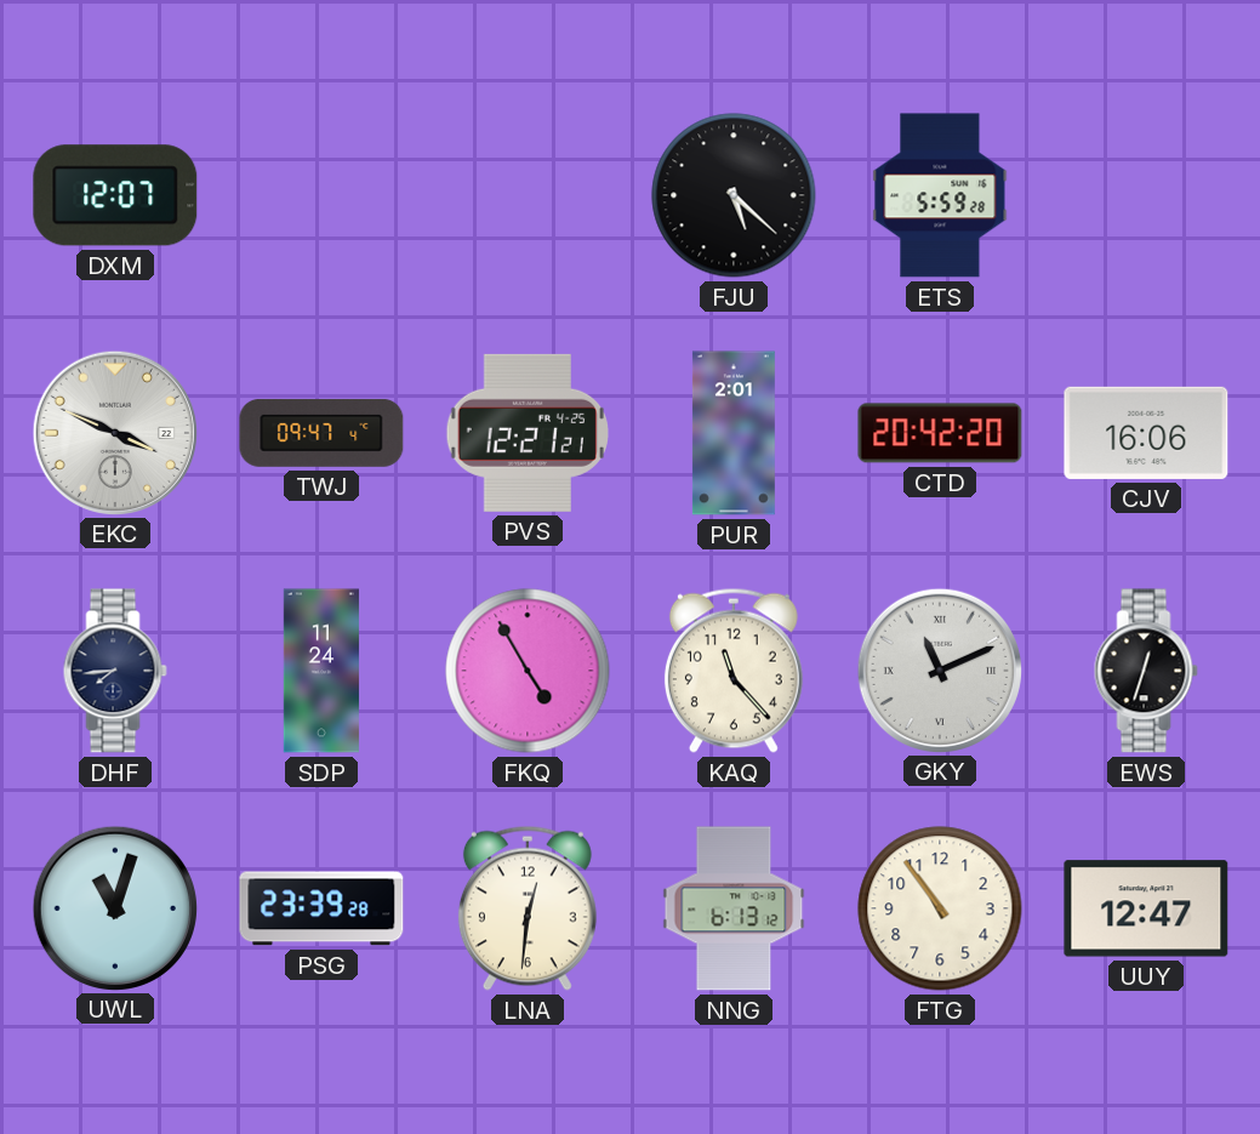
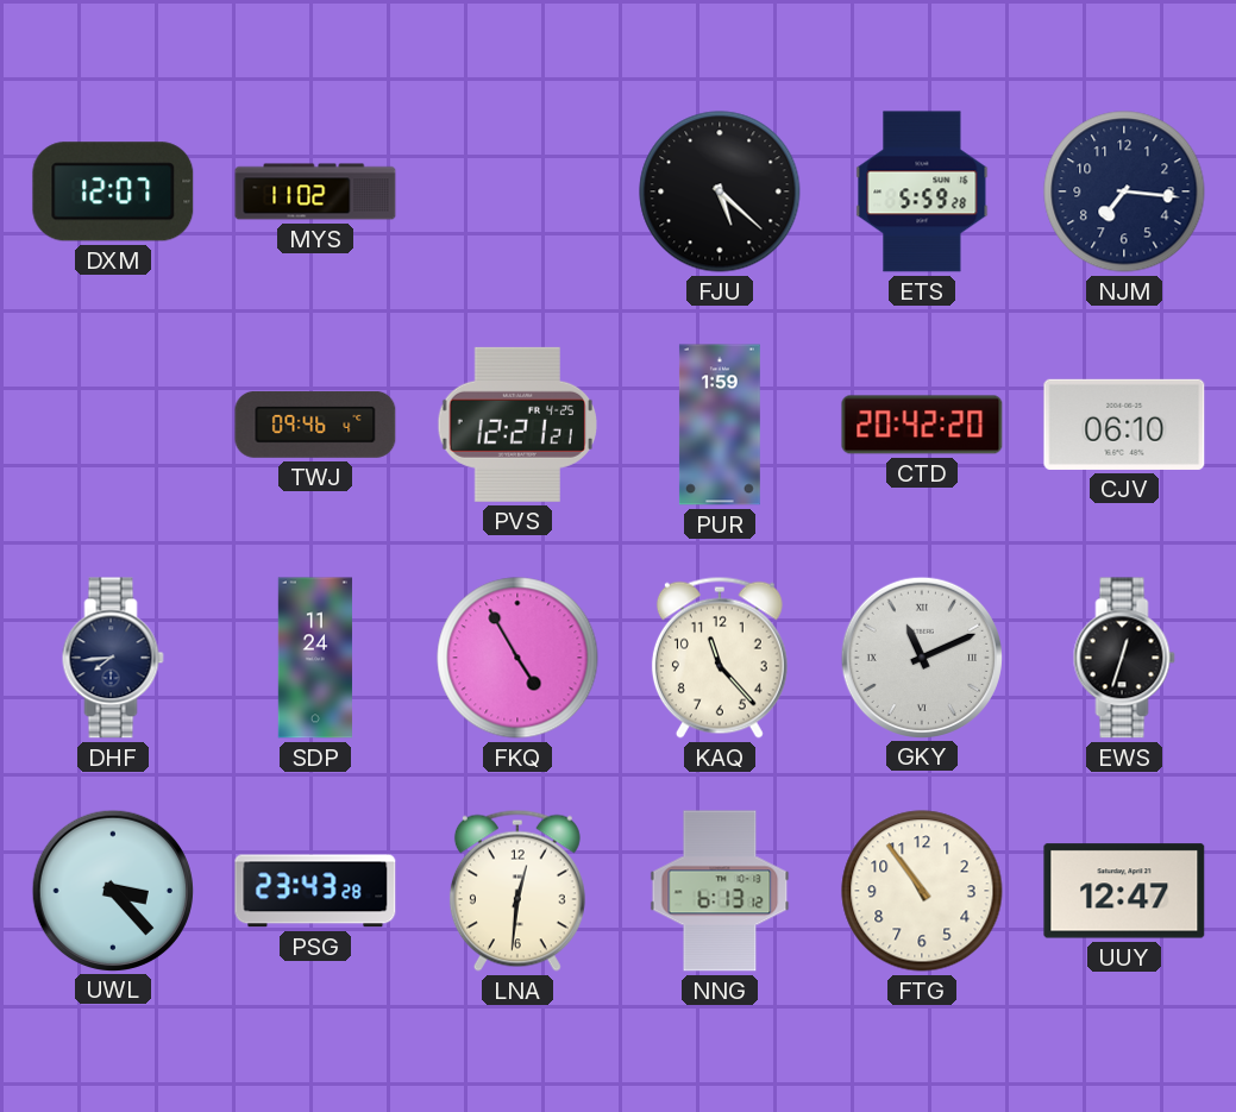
MYS: none -> 11:02 (315, 191)
NJM: none -> 7:16 (1124, 191)
EKC: 3:49 -> none (114, 432)
TWJ: 09:47 -> 09:46 (315, 425)
PUR: 2:01 -> 1:59 (720, 425)
CJV: 16:06 -> 06:10 (1124, 425)
UWL: 11:03 -> 3:23 (112, 890)
PSG: 23:39 -> 23:43 (315, 891)
